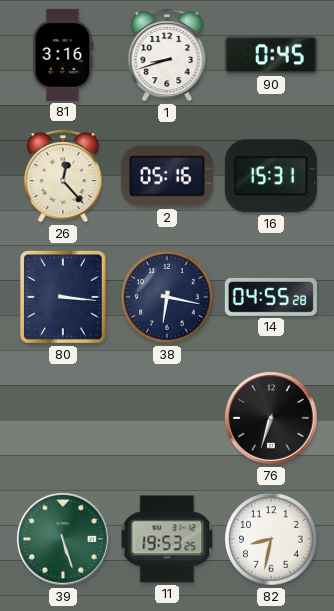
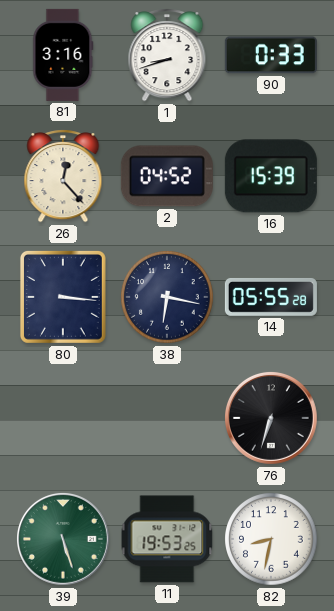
90: 0:45 -> 0:33 (271, 55)
2: 05:16 -> 04:52 (167, 176)
16: 15:31 -> 15:39 (271, 176)
14: 04:55 -> 05:55 (271, 297)
